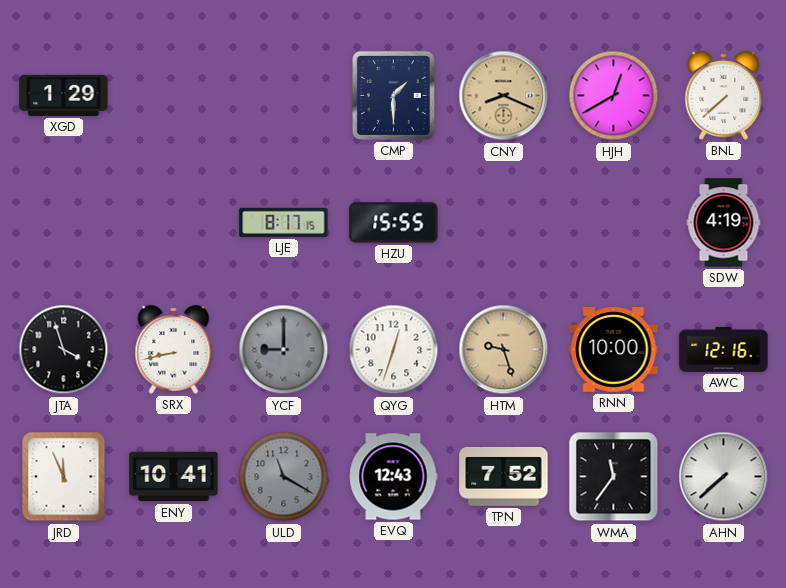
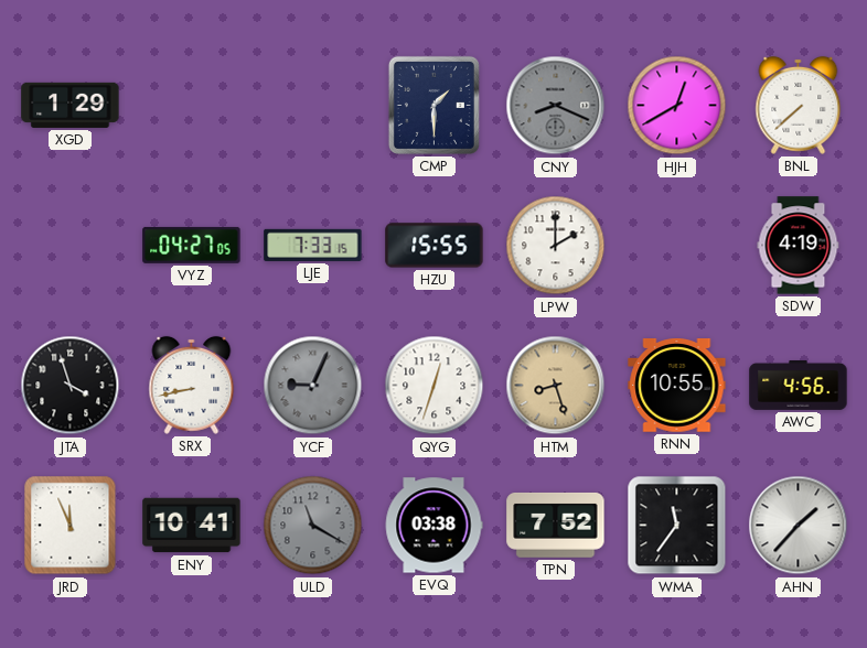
CNY dial: champagne -> grey (556, 106)
VYZ: none -> 04:27 (192, 245)
LJE: 8:17 -> 7:33 (313, 245)
LPW: none -> 2:00 (556, 246)
YCF: 9:00 -> 9:04 (313, 386)
HTM: 9:27 -> 8:27 (556, 386)
RNN: 10:00 -> 10:55 (677, 386)
AWC: 12:16 -> 4:56 (799, 385)
EVQ: 12:43 -> 03:38 (433, 526)
AHN: 7:38 -> 1:37 (799, 526)
